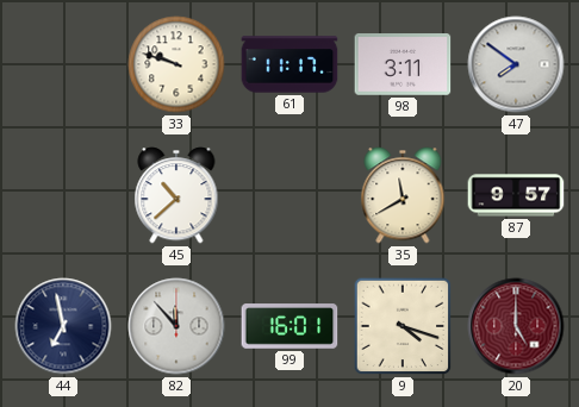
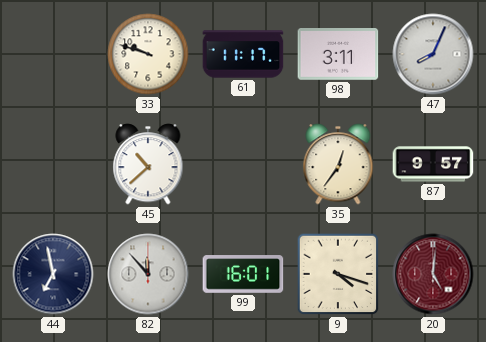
47: 7:51 -> 8:04 (433, 54)
35: 11:40 -> 12:36 (338, 164)
20: 5:00 -> 5:01 (433, 274)
